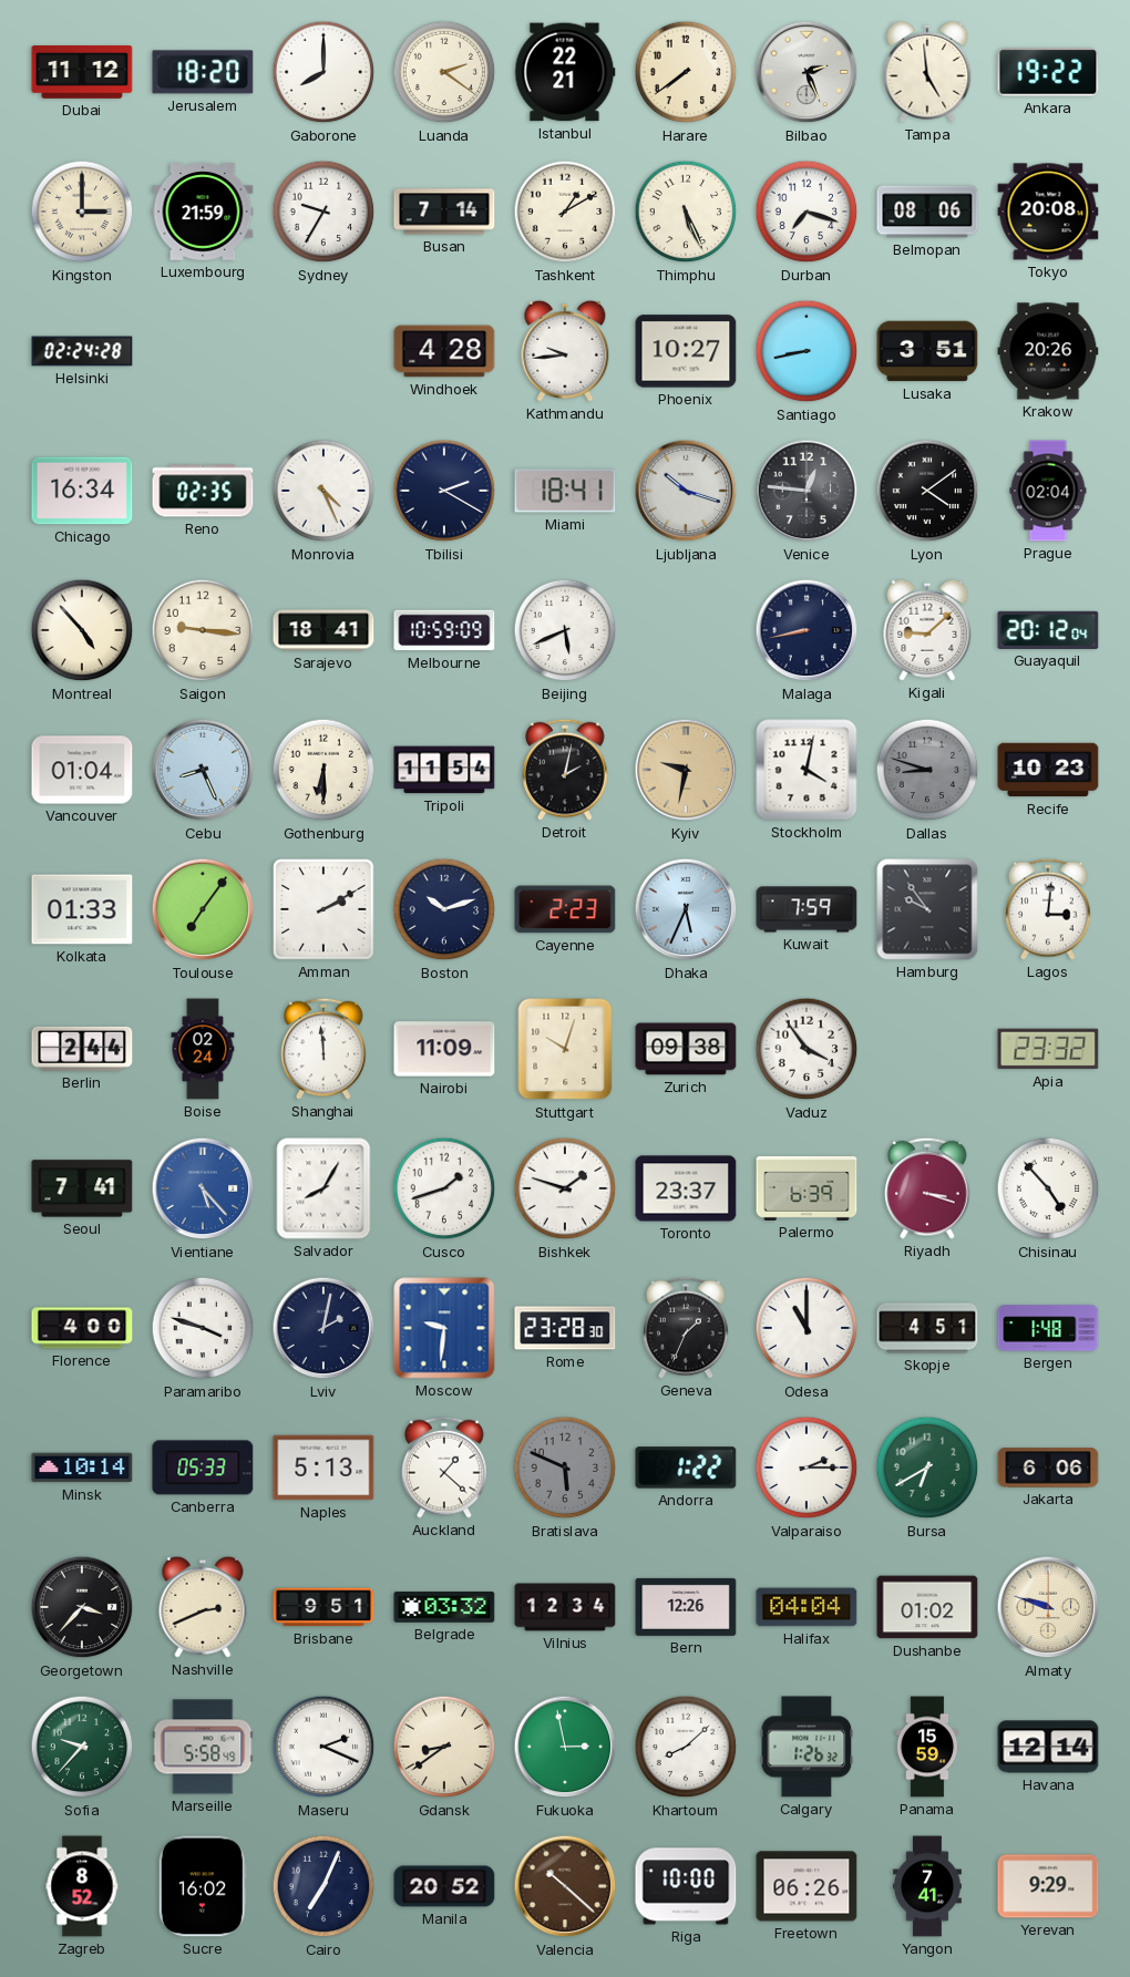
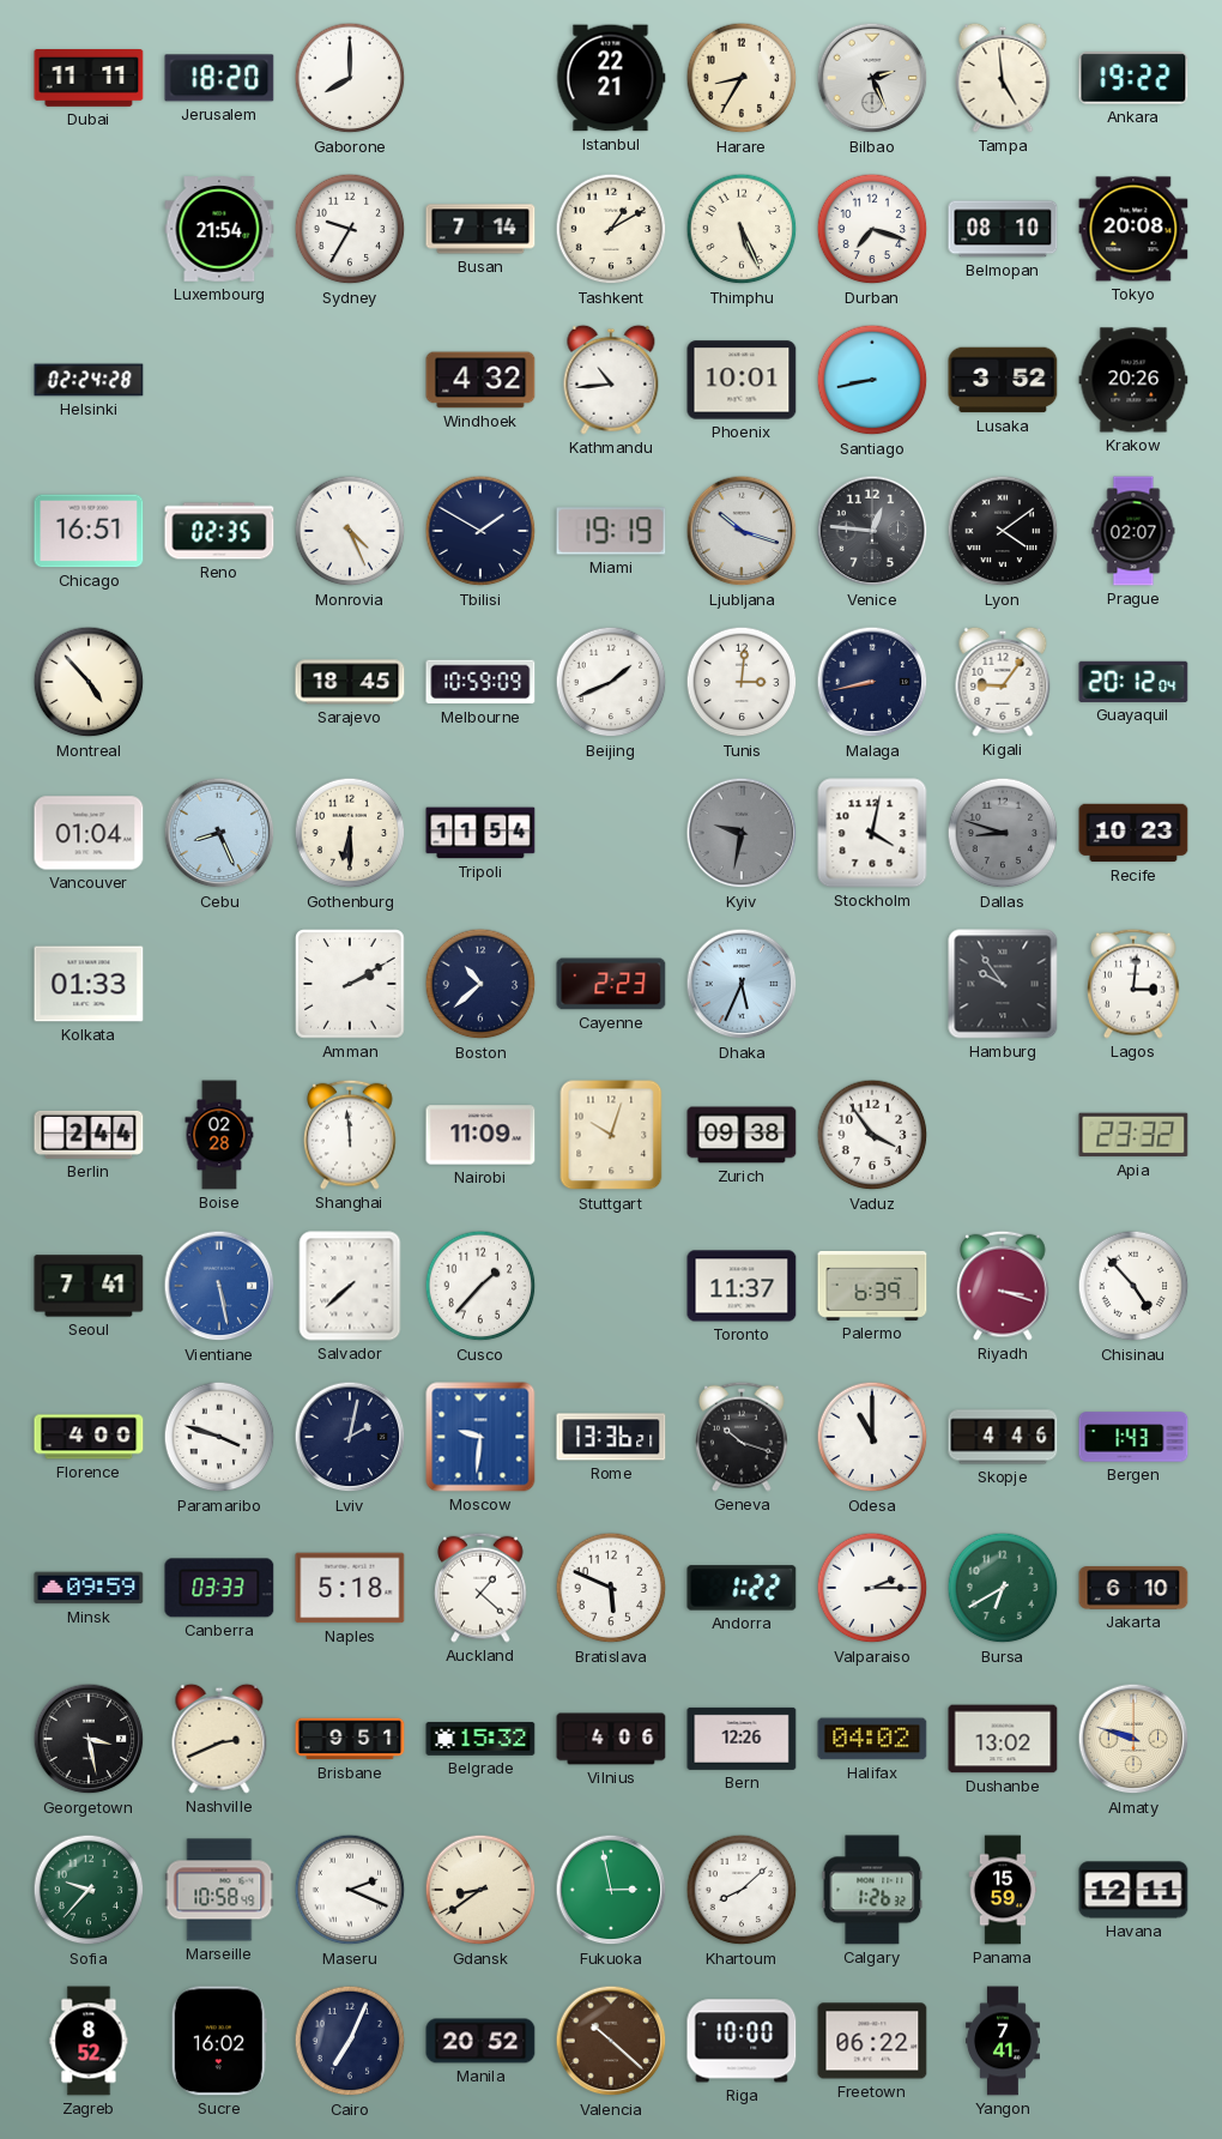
Dubai: 11:12 -> 11:11 (89, 79)
Luanda: 2:21 -> none (444, 72)
Harare: 7:39 -> 8:35 (742, 78)
Kingston: 3:00 -> none (82, 212)
Luxembourg: 21:59 -> 21:54 (219, 229)
Belmopan: 08:06 -> 08:10 (1003, 229)
Windhoek: 4:28 -> 4:32 (480, 380)
Kathmandu: 9:44 -> 10:44 (611, 380)
Phoenix: 10:27 -> 10:01 (742, 380)
Lusaka: 3:51 -> 3:52 (1003, 380)
Chicago: 16:34 -> 16:51 (89, 531)
Tbilisi: 2:20 -> 1:50 (480, 531)
Miami: 18:41 -> 19:19 (611, 531)
Prague: 02:04 -> 02:07 (1133, 531)
Saigon: 9:16 -> none (203, 630)
Sarajevo: 18:41 -> 18:45 (350, 682)
Beijing: 5:41 -> 1:41 (611, 682)
Tunis: none -> 3:01 (742, 682)
Kigali: 9:08 -> 9:06 (1003, 682)
Detroit: 2:02 -> none (565, 770)
Kyiv dial: champagne -> grey (742, 833)
Toulouse: 7:06 -> none (203, 909)
Boston: 10:12 -> 10:38 (480, 984)
Kuwait: 7:59 -> none (807, 909)
Boise: 02:24 -> 02:28 (219, 1135)
Vientiane: 5:23 -> 5:28 (219, 1286)
Salvador: 8:05 -> 7:38 (350, 1286)
Cusco: 1:42 -> 1:37 (480, 1286)
Bishkek: 1:48 -> none (565, 1188)
Toronto: 23:37 -> 11:37 (742, 1286)
Rome: 23:28 -> 13:36 (611, 1437)
Geneva: 1:34 -> 10:18 (742, 1437)
Skopje: 4:51 -> 4:46 (1003, 1437)
Bergen: 1:48 -> 1:43 (1133, 1437)
Minsk: 10:14 -> 09:59 (89, 1588)
Canberra: 05:33 -> 03:33 (219, 1588)
Naples: 5:13 -> 5:18 (350, 1588)
Bratislava dial: grey -> white (611, 1588)
Jakarta: 6:06 -> 6:10 (1133, 1588)
Georgetown: 3:37 -> 3:28 (89, 1739)
Belgrade: 03:32 -> 15:32 (480, 1739)
Vilnius: 12:34 -> 4:06 (611, 1739)
Halifax: 04:04 -> 04:02 (872, 1739)
Dushanbe: 01:02 -> 13:02 (1003, 1739)
Marseille: 5:58 -> 10:58 (219, 1890)
Havana: 12:14 -> 12:11 (1133, 1890)
Freetown: 06:26 -> 06:22 (872, 2041)
Yerevan: 9:29 -> none (1048, 1886)
